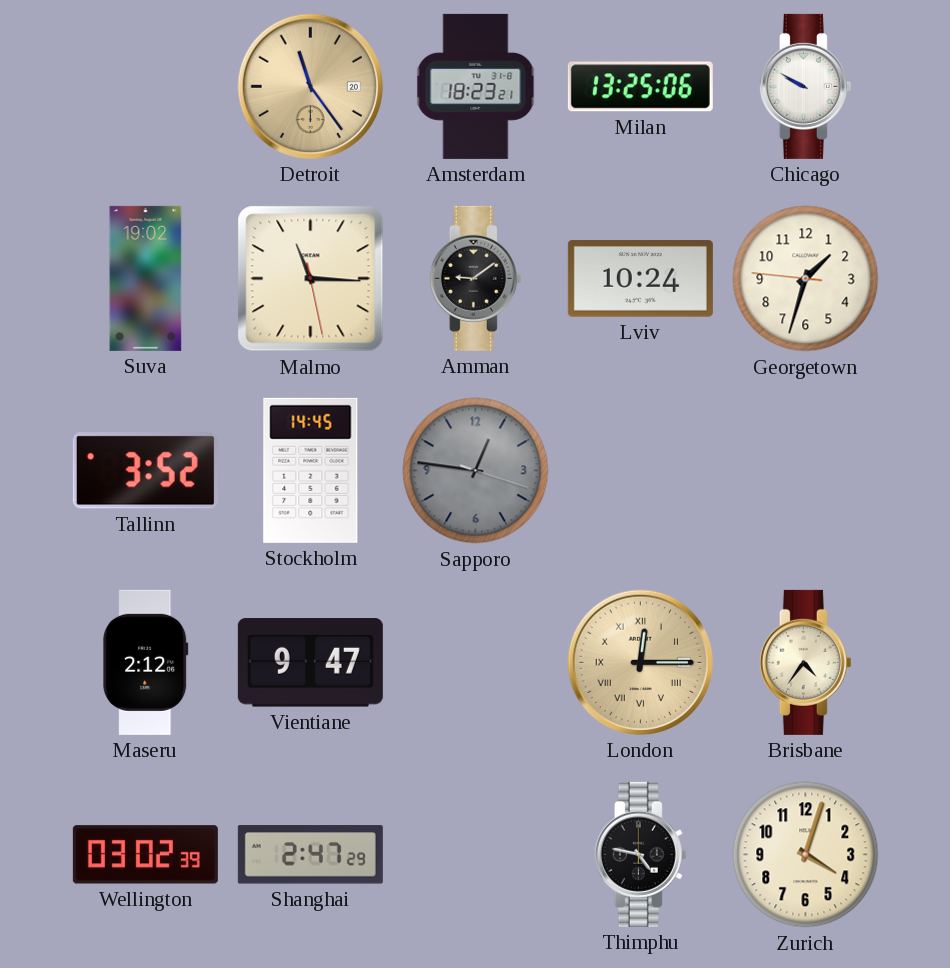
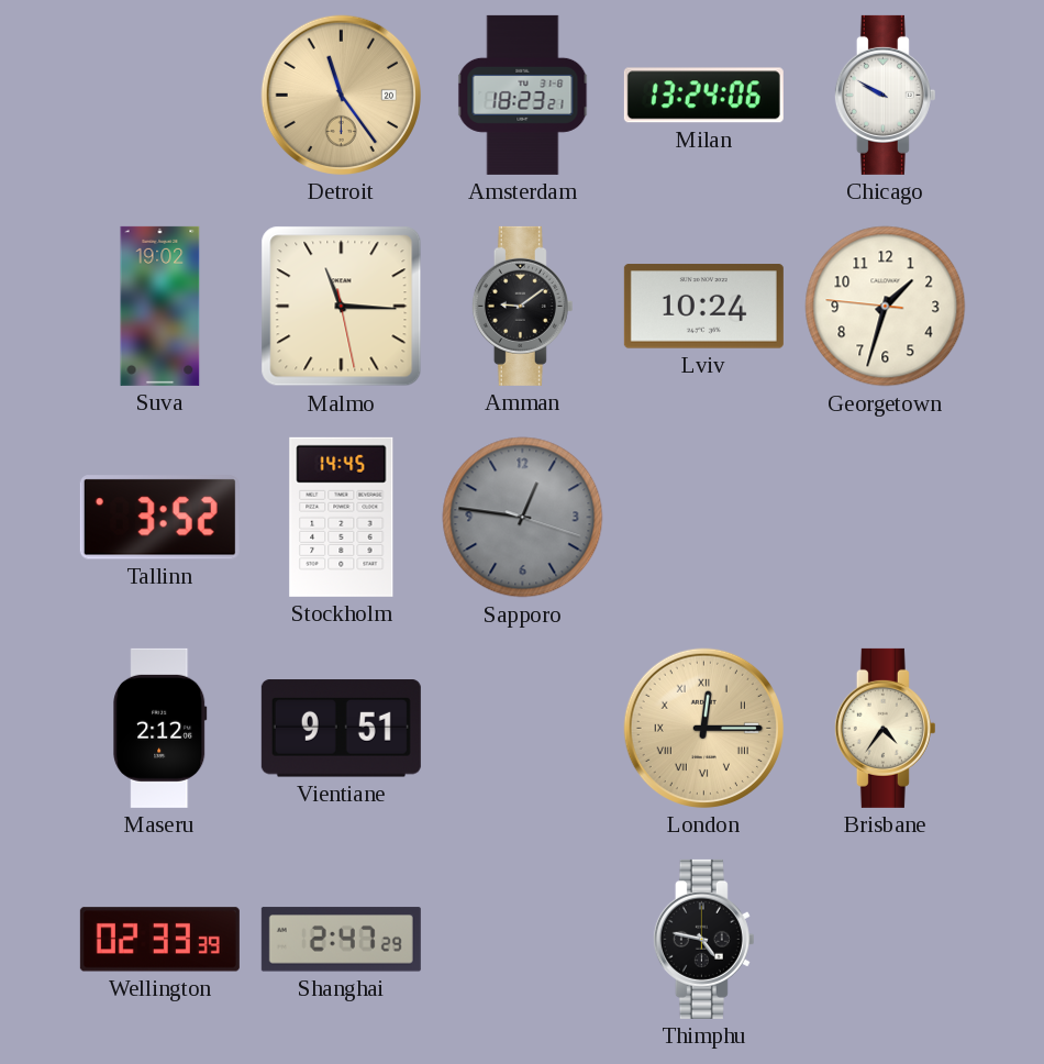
Milan: 13:25 -> 13:24 (703, 96)
Vientiane: 9:47 -> 9:51 (341, 729)
Wellington: 03:02 -> 02:33 (159, 940)
Zurich: 4:03 -> none (806, 855)
